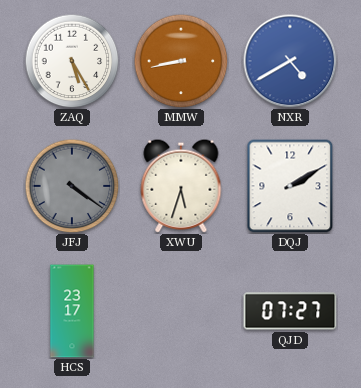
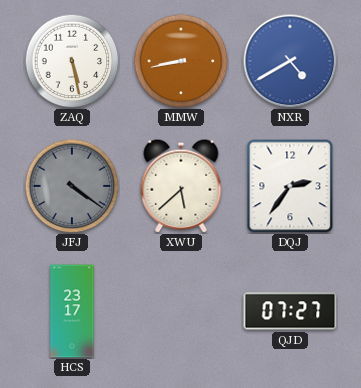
ZAQ: 5:25 -> 5:28 (72, 61)
XWU: 5:33 -> 5:38 (181, 186)
DQJ: 2:10 -> 2:36 (290, 186)
